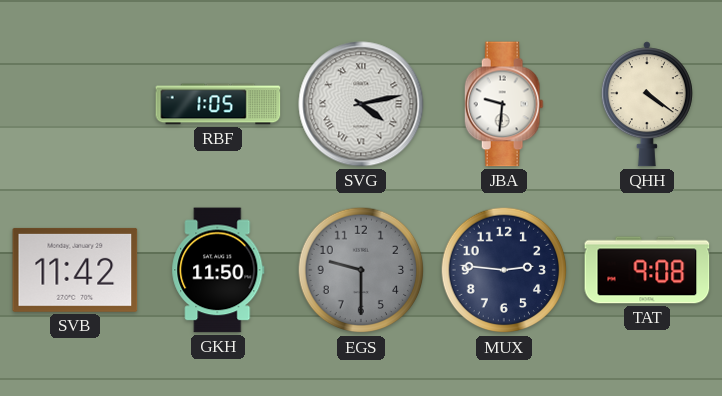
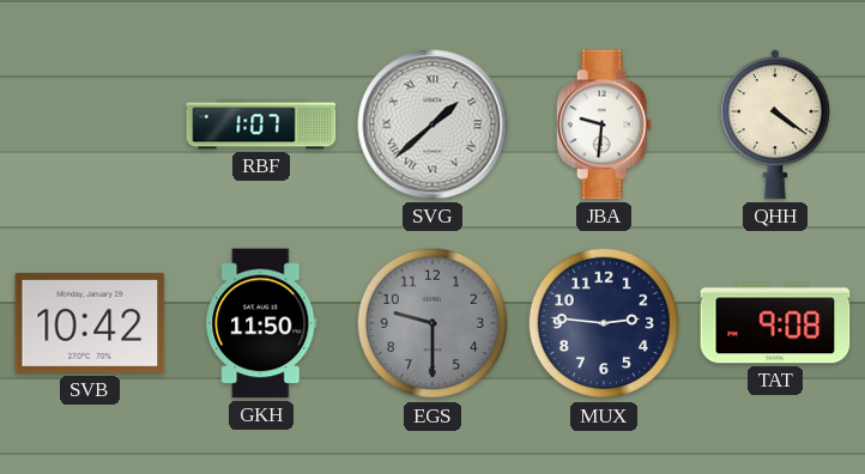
RBF: 1:05 -> 1:07 (261, 124)
SVG: 4:13 -> 1:38 (432, 124)
SVB: 11:42 -> 10:42 (90, 323)
